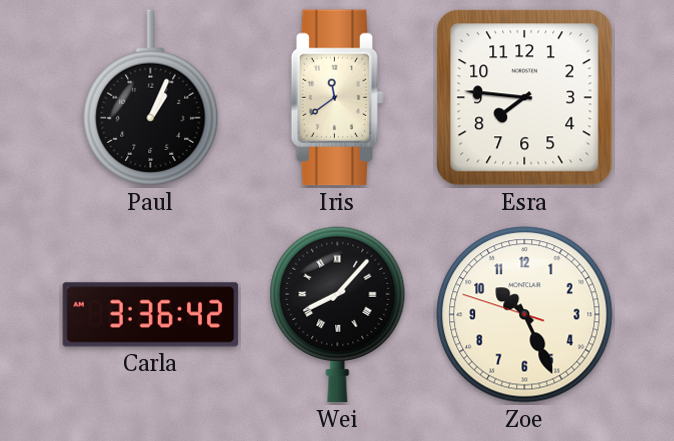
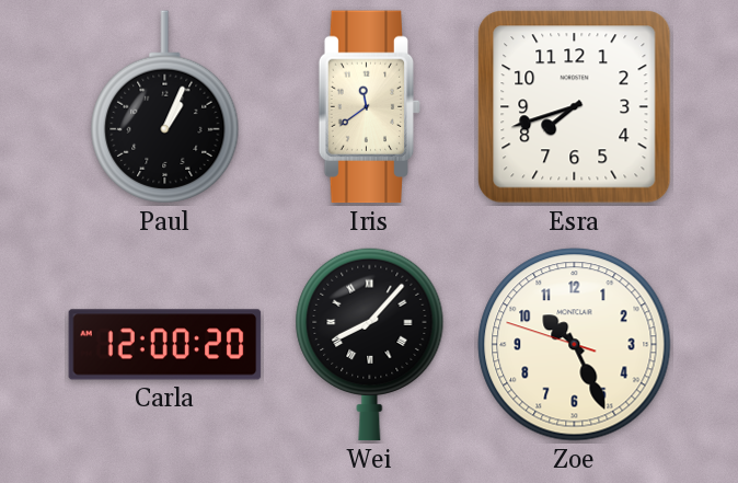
Esra: 7:46 -> 7:42 (575, 107)
Carla: 3:36 -> 12:00 (165, 345)
